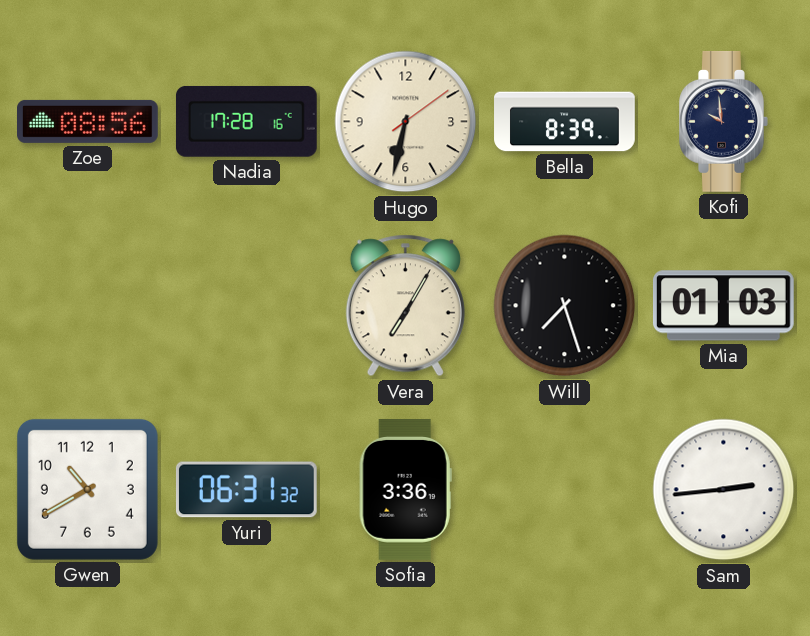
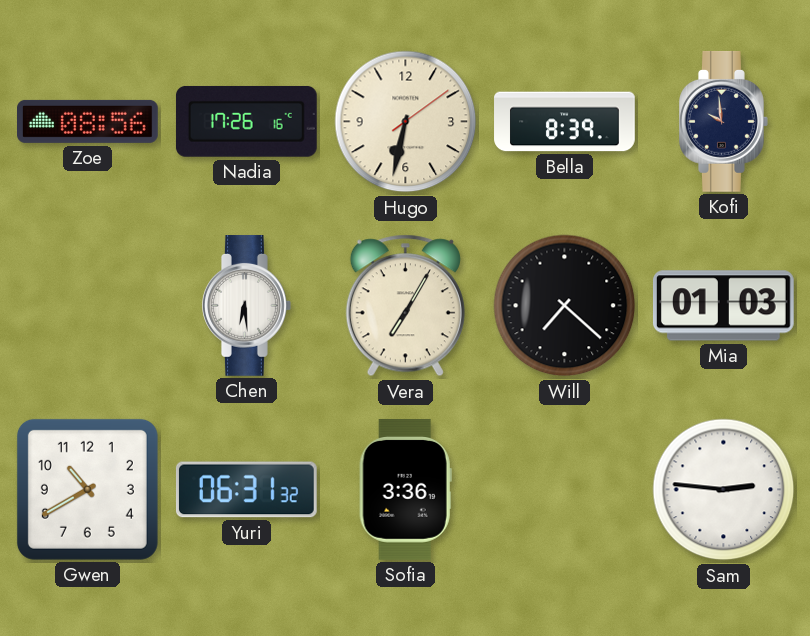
Nadia: 17:28 -> 17:26 (246, 121)
Chen: none -> 6:29 (247, 306)
Will: 7:27 -> 7:22 (565, 306)
Sam: 2:44 -> 2:46 (724, 490)
